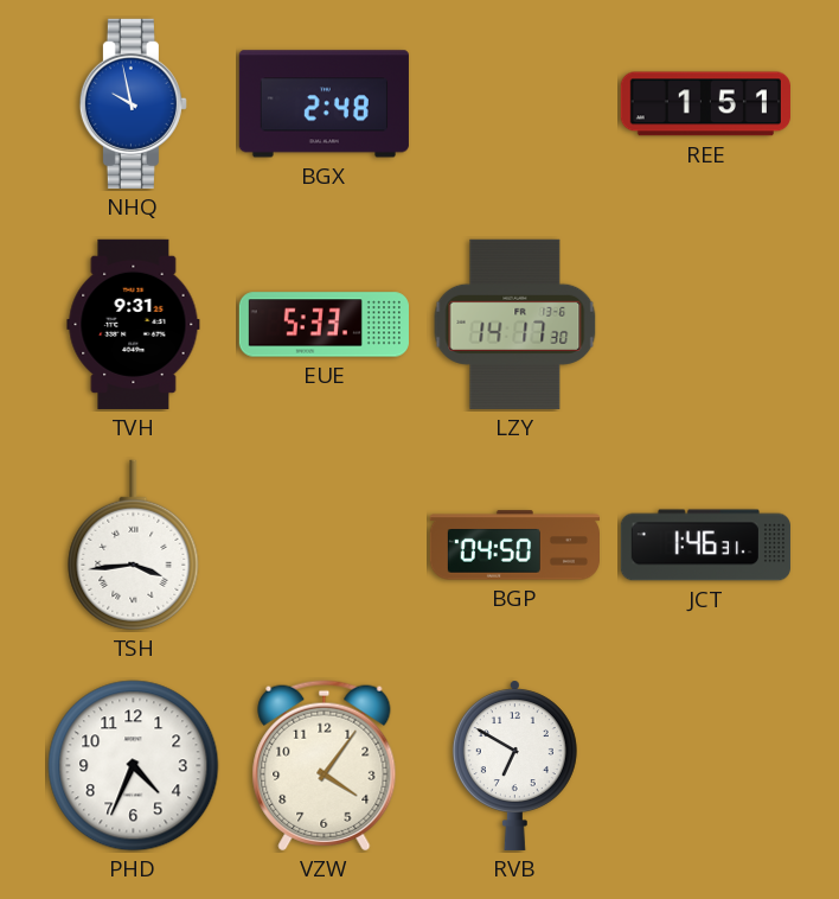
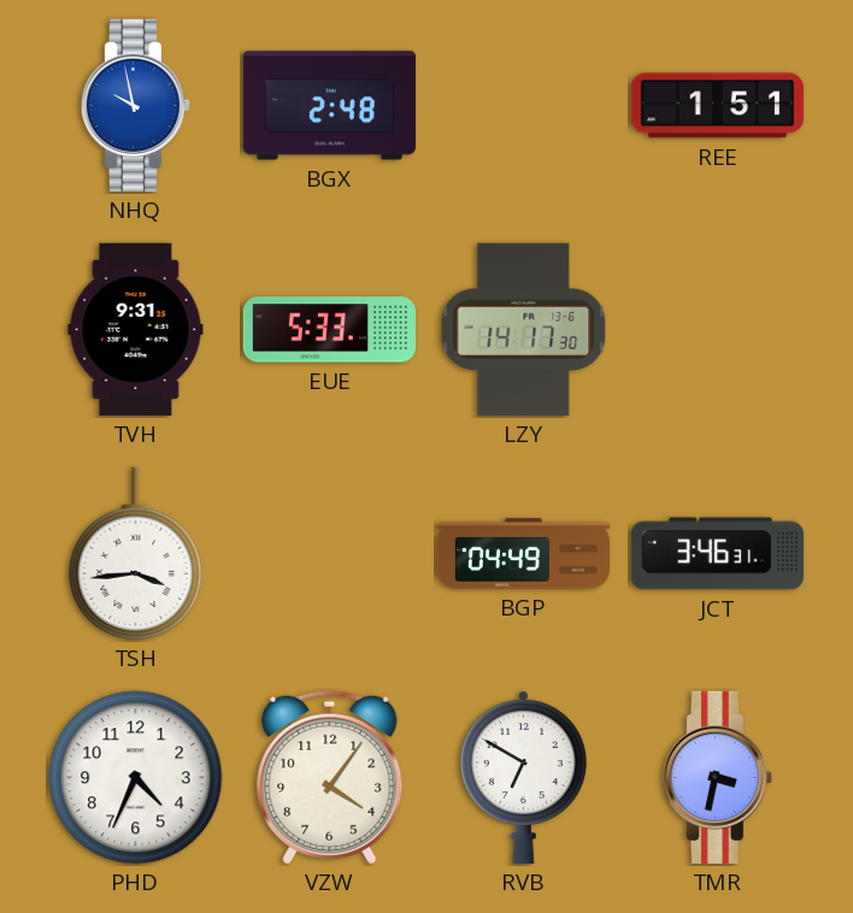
BGP: 04:50 -> 04:49 (523, 554)
JCT: 1:46 -> 3:46 (717, 554)
TMR: none -> 3:32 (717, 777)
